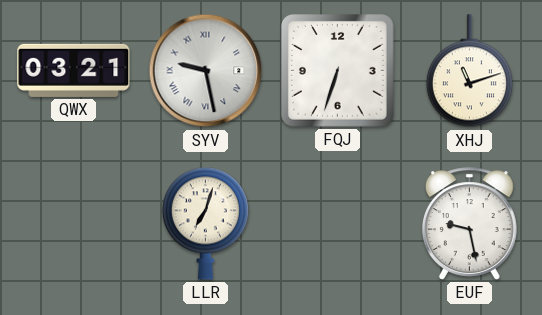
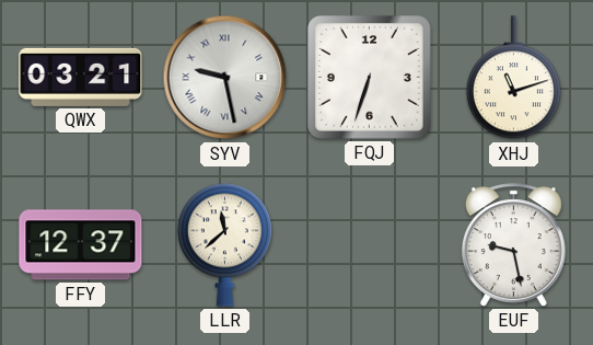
FFY: none -> 12:37 (81, 245)
LLR: 7:03 -> 11:38 (224, 244)
